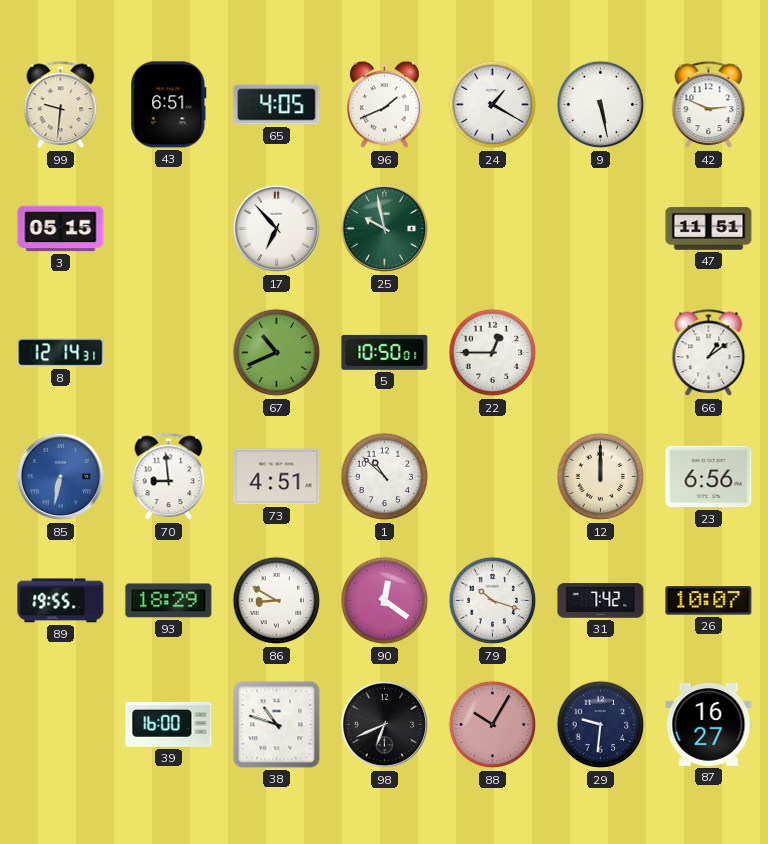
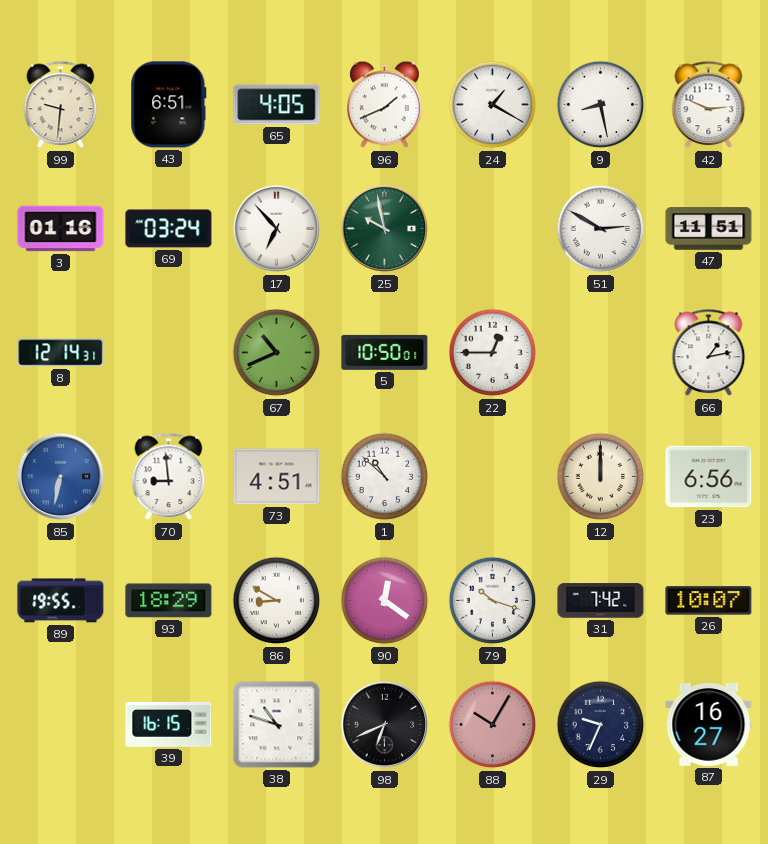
9: 5:28 -> 8:28 (601, 105)
3: 05:15 -> 01:16 (61, 229)
69: none -> 03:24 (169, 229)
51: none -> 2:50 (601, 229)
66: 1:09 -> 1:13 (709, 353)
39: 16:00 -> 16:15 (169, 724)
29: 9:31 -> 9:34 (601, 725)
